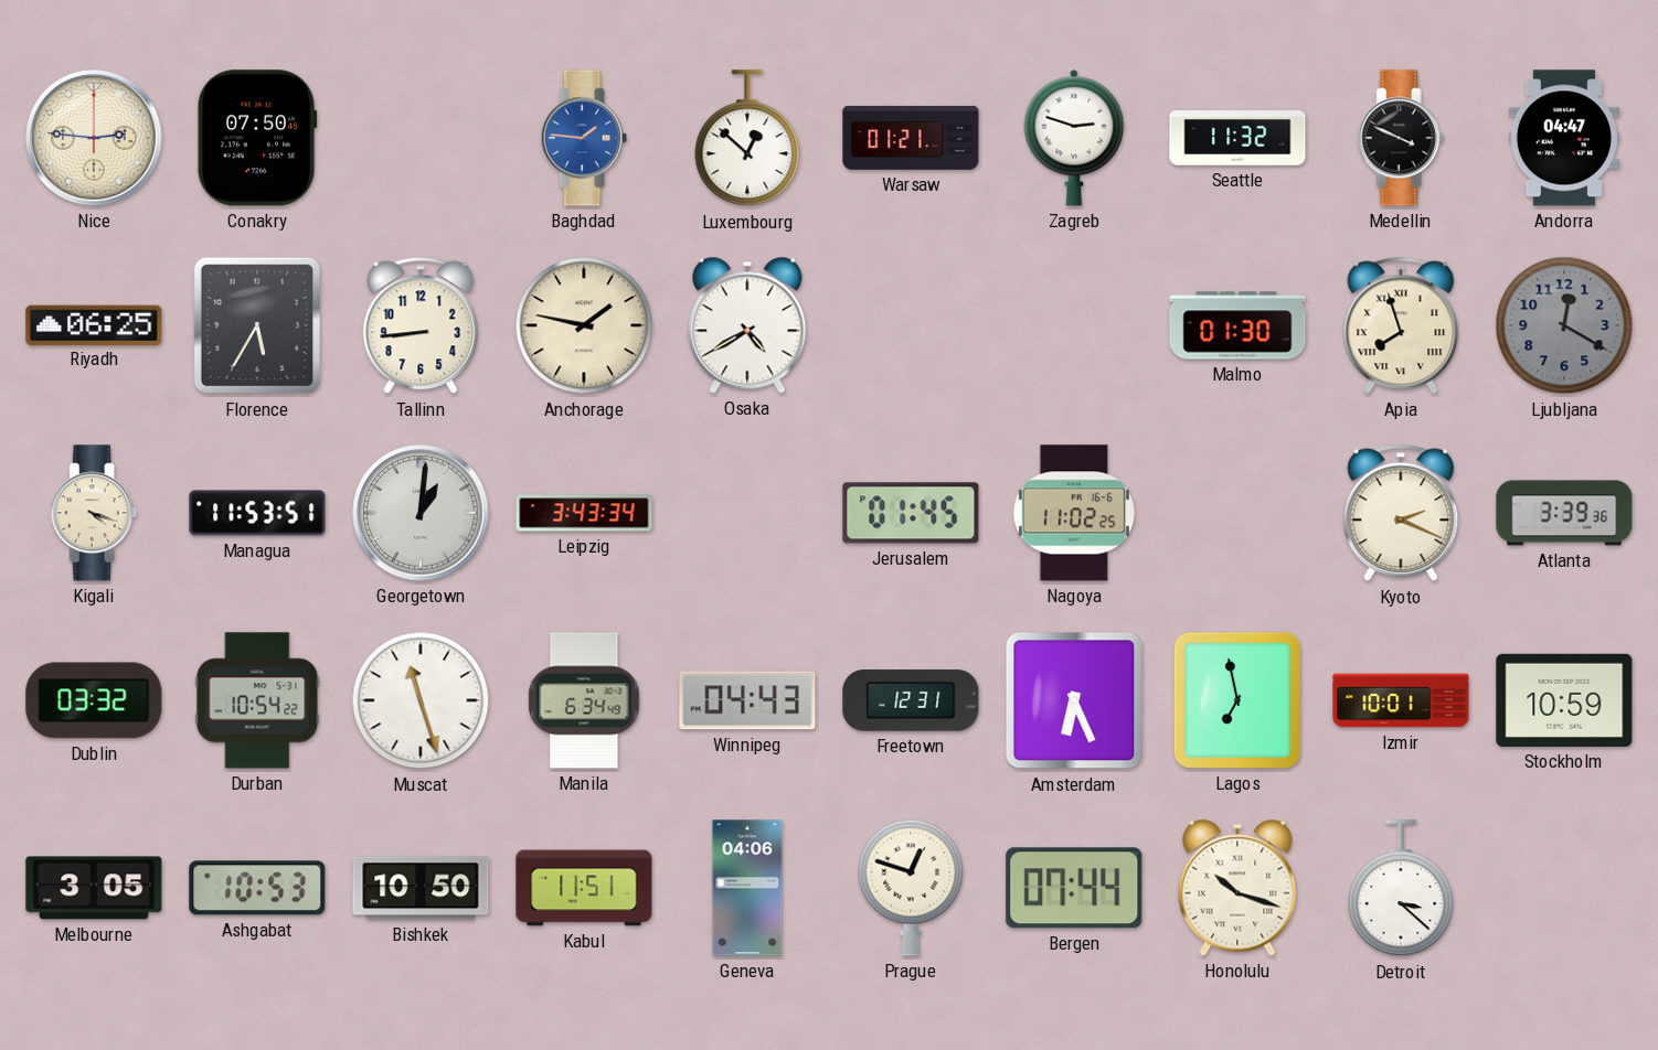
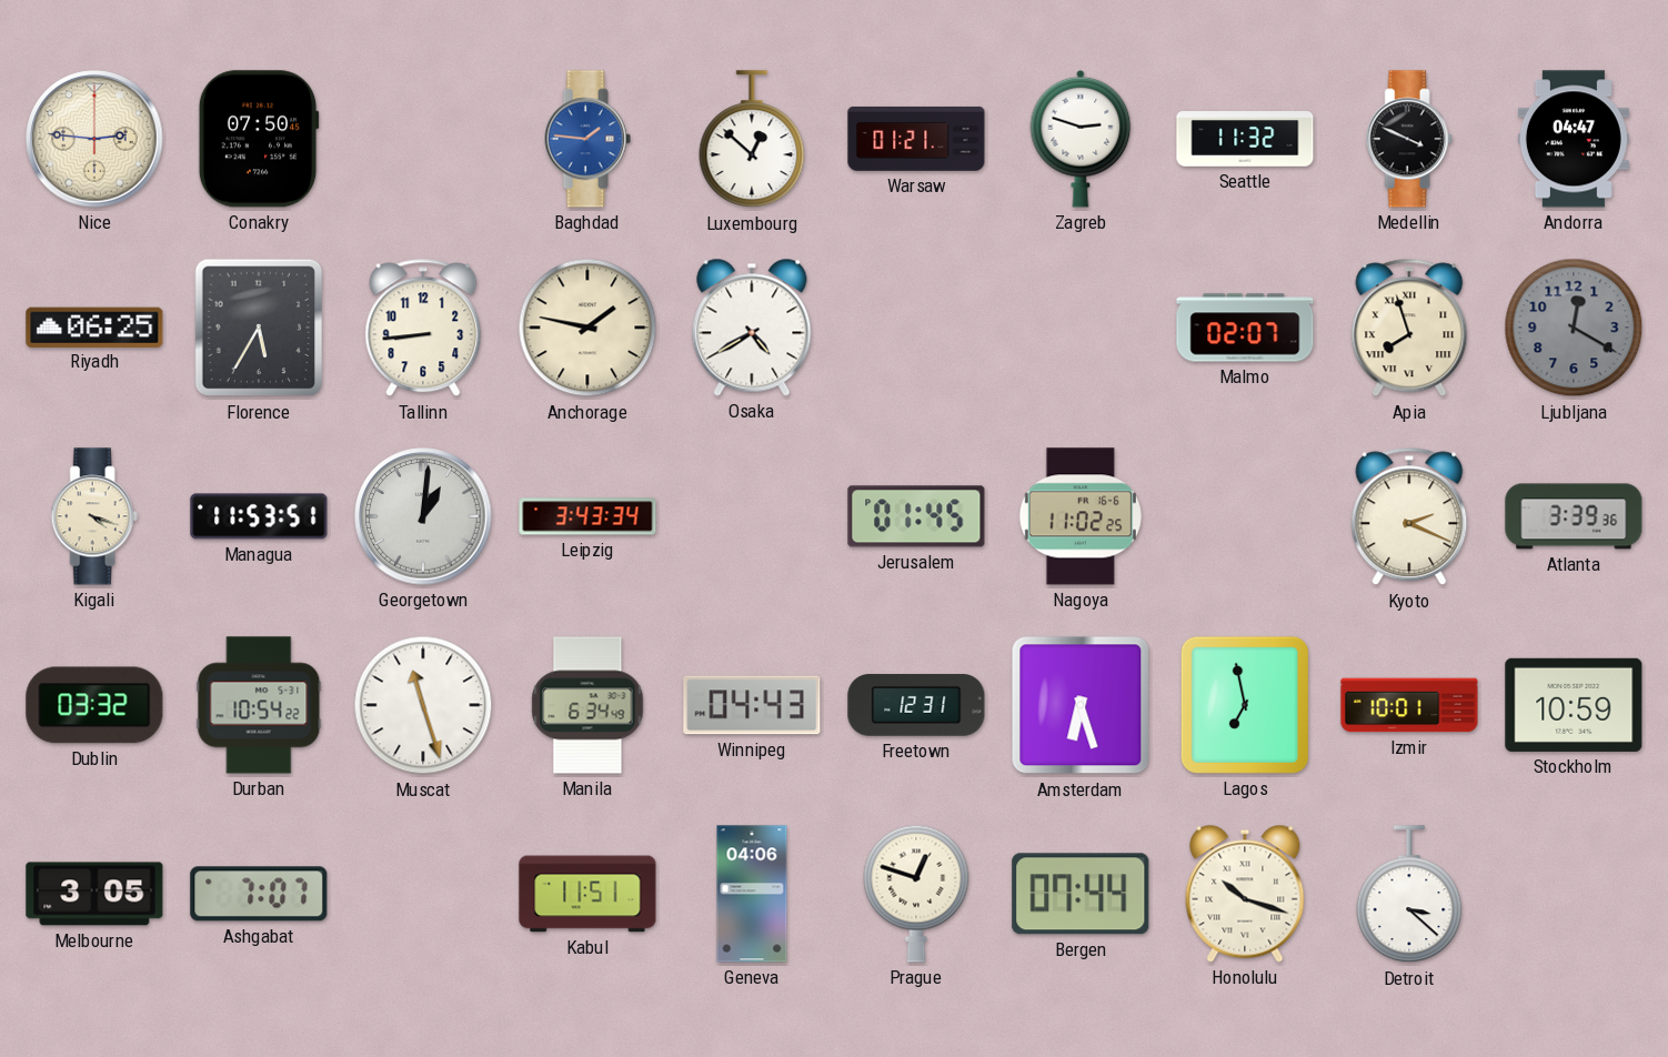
Malmo: 01:30 -> 02:07 (1245, 328)
Amsterdam: 6:26 -> 6:27 (1081, 705)
Ashgabat: 10:53 -> 7:07 (259, 894)
Bishkek: 10:50 -> none (421, 888)
